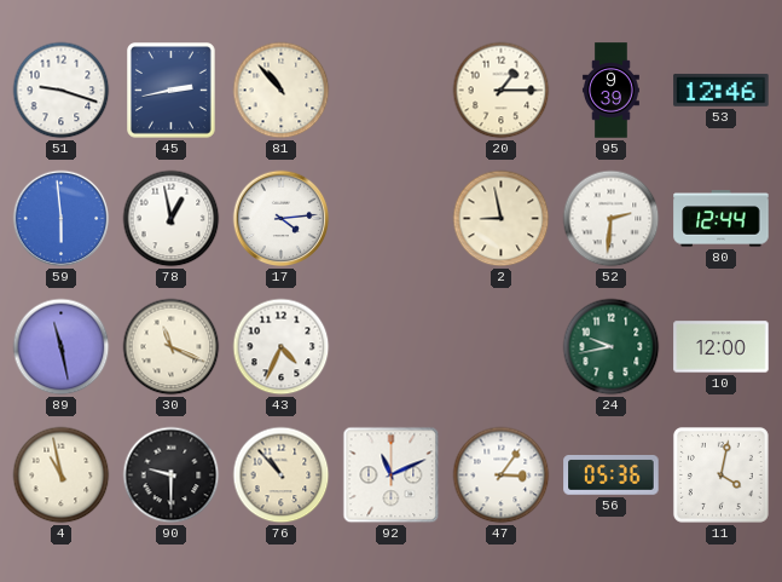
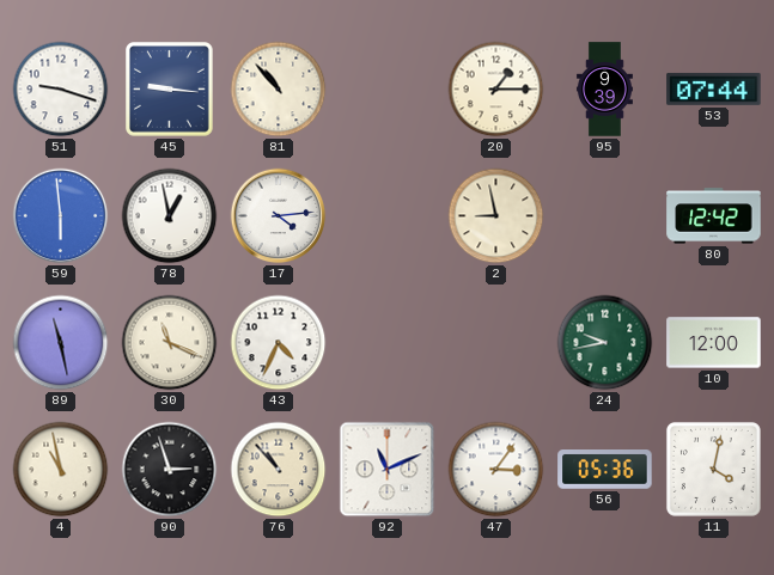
45: 2:43 -> 9:16 (170, 90)
53: 12:46 -> 07:44 (714, 88)
52: 2:31 -> none (612, 219)
80: 12:44 -> 12:42 (714, 216)
90: 9:30 -> 2:57 (170, 470)
